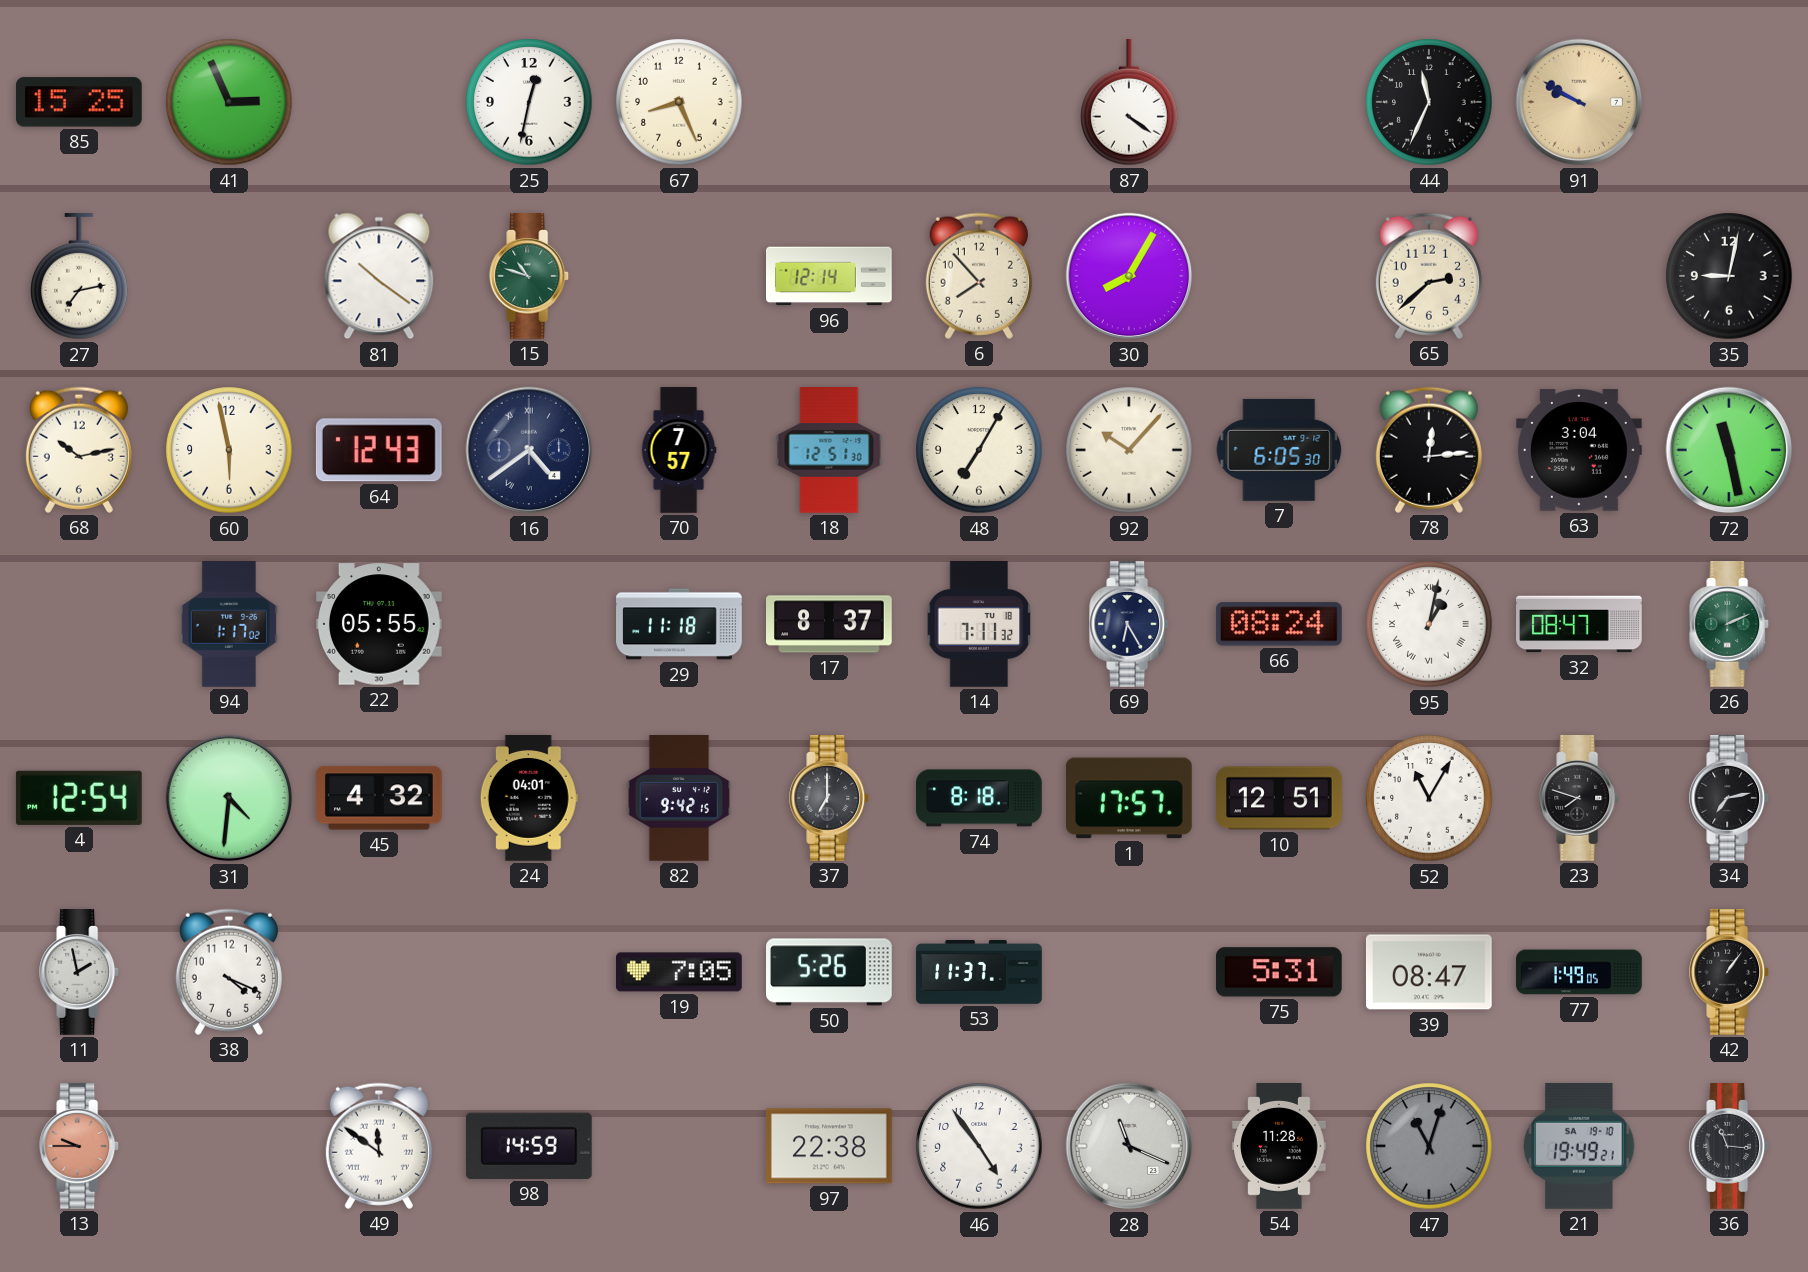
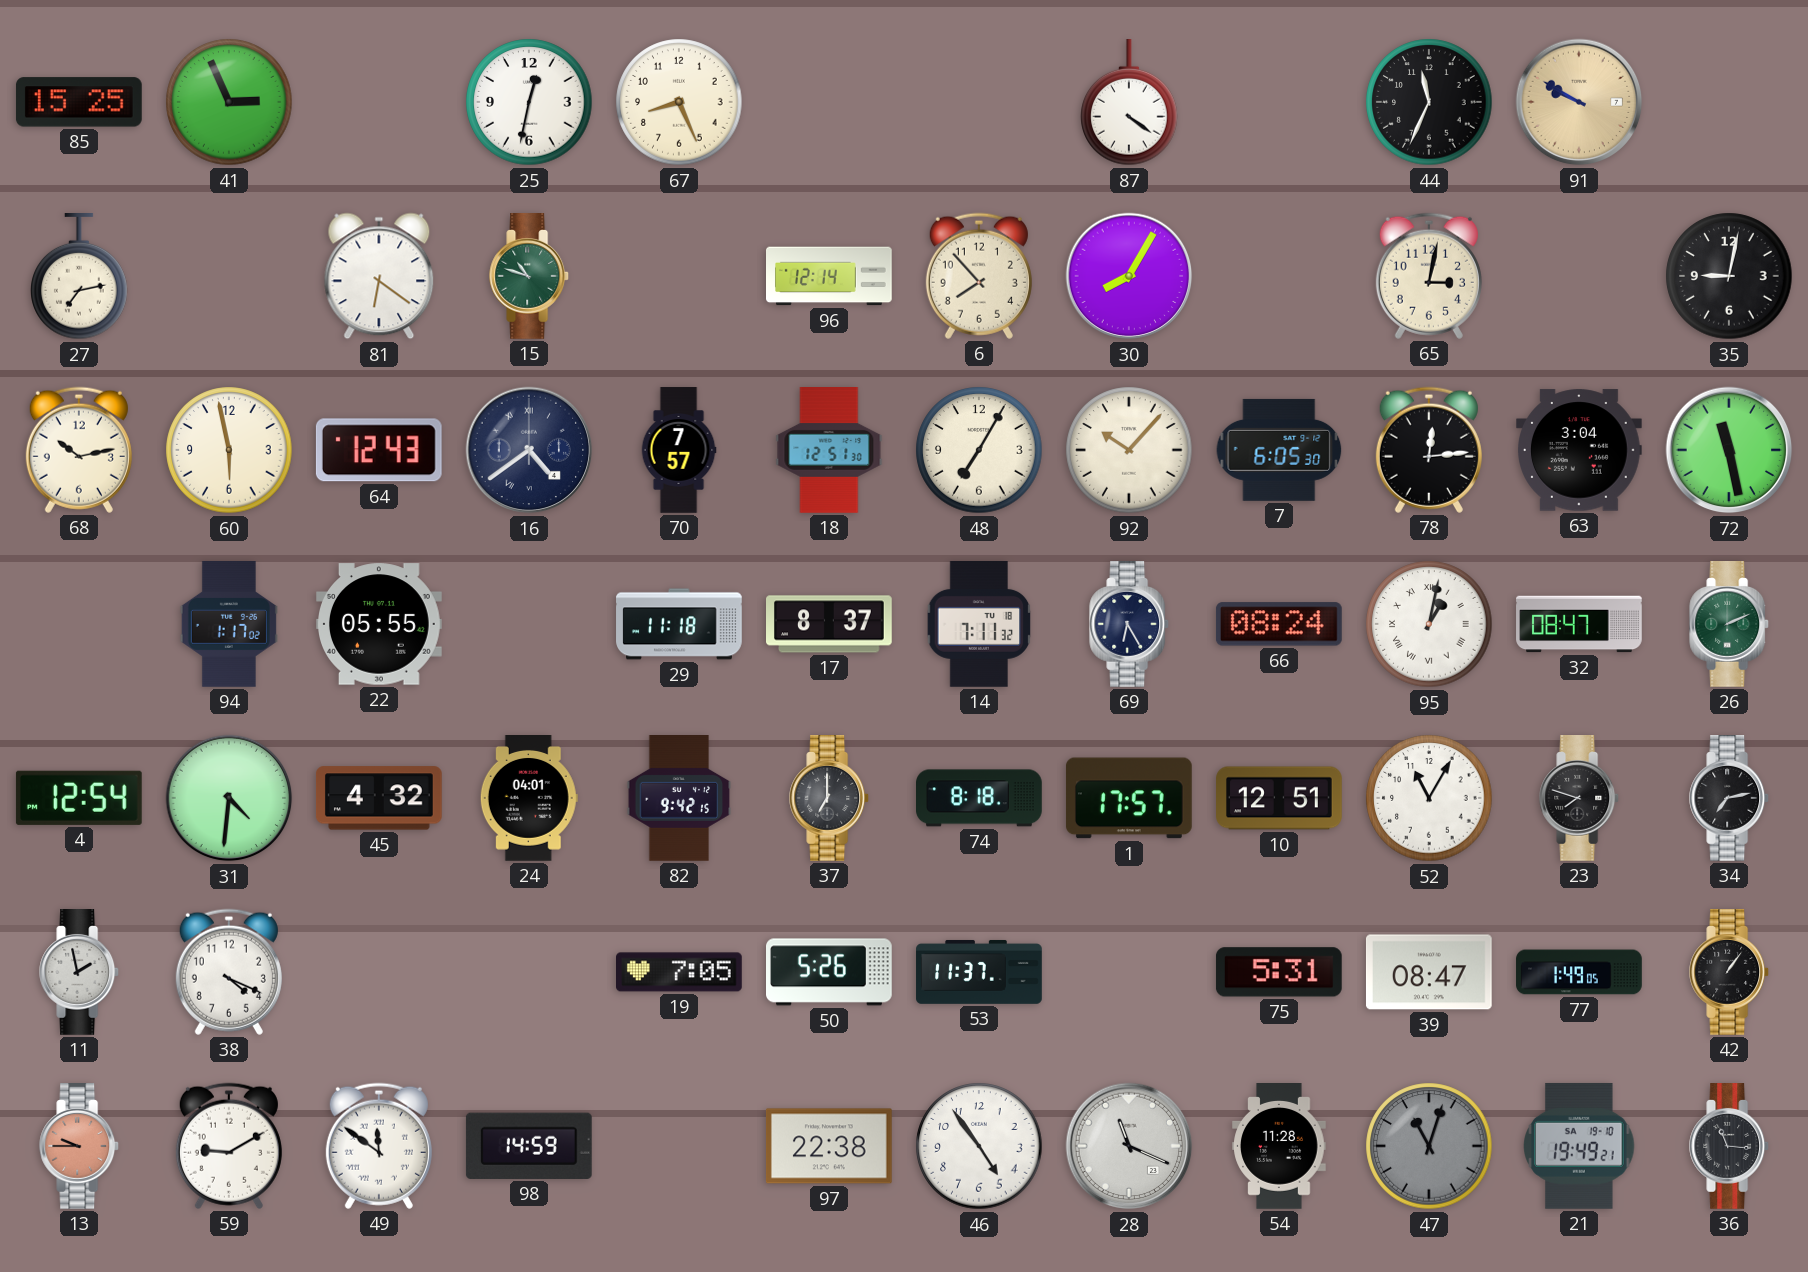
81: 10:21 -> 6:21 (379, 276)
65: 2:38 -> 3:02 (1429, 276)
59: none -> 9:10 (229, 1146)
